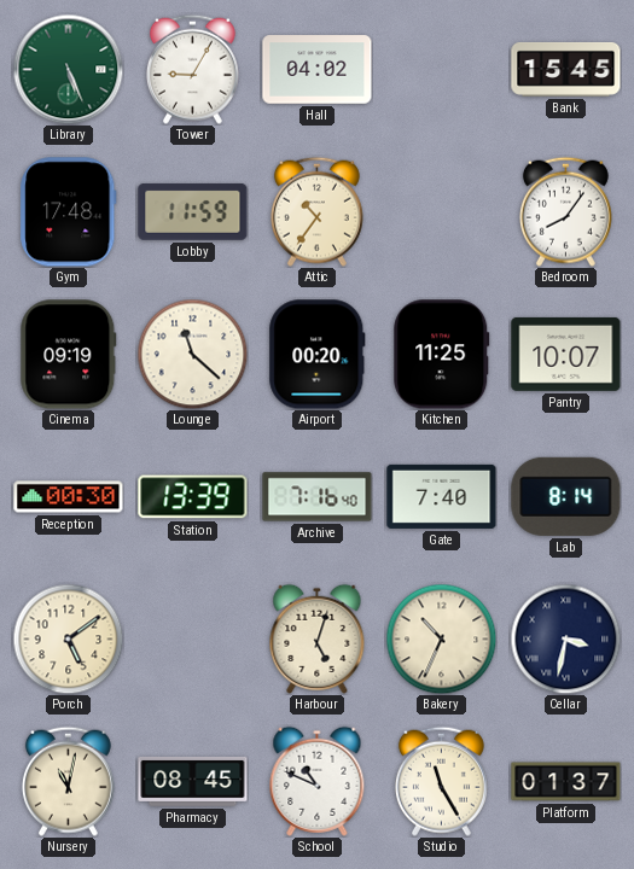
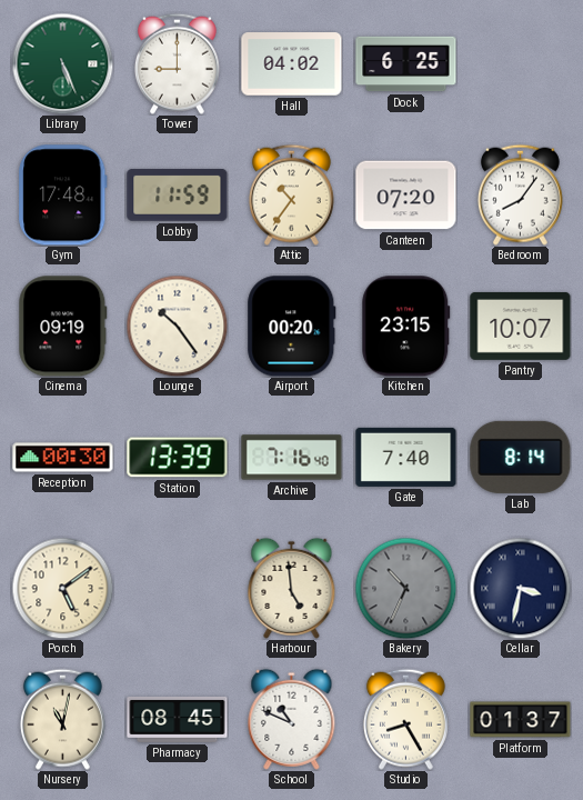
Tower: 9:05 -> 9:00 (177, 63)
Dock: none -> 6:25 (406, 64)
Bank: 15:45 -> none (566, 69)
Canteen: none -> 07:20 (406, 196)
Lounge: 11:22 -> 10:24 (177, 326)
Kitchen: 11:25 -> 23:15 (406, 327)
Harbour: 5:03 -> 4:59 (292, 588)
Bakery dial: cream -> grey (405, 588)
Studio: 11:25 -> 8:25 (405, 719)
